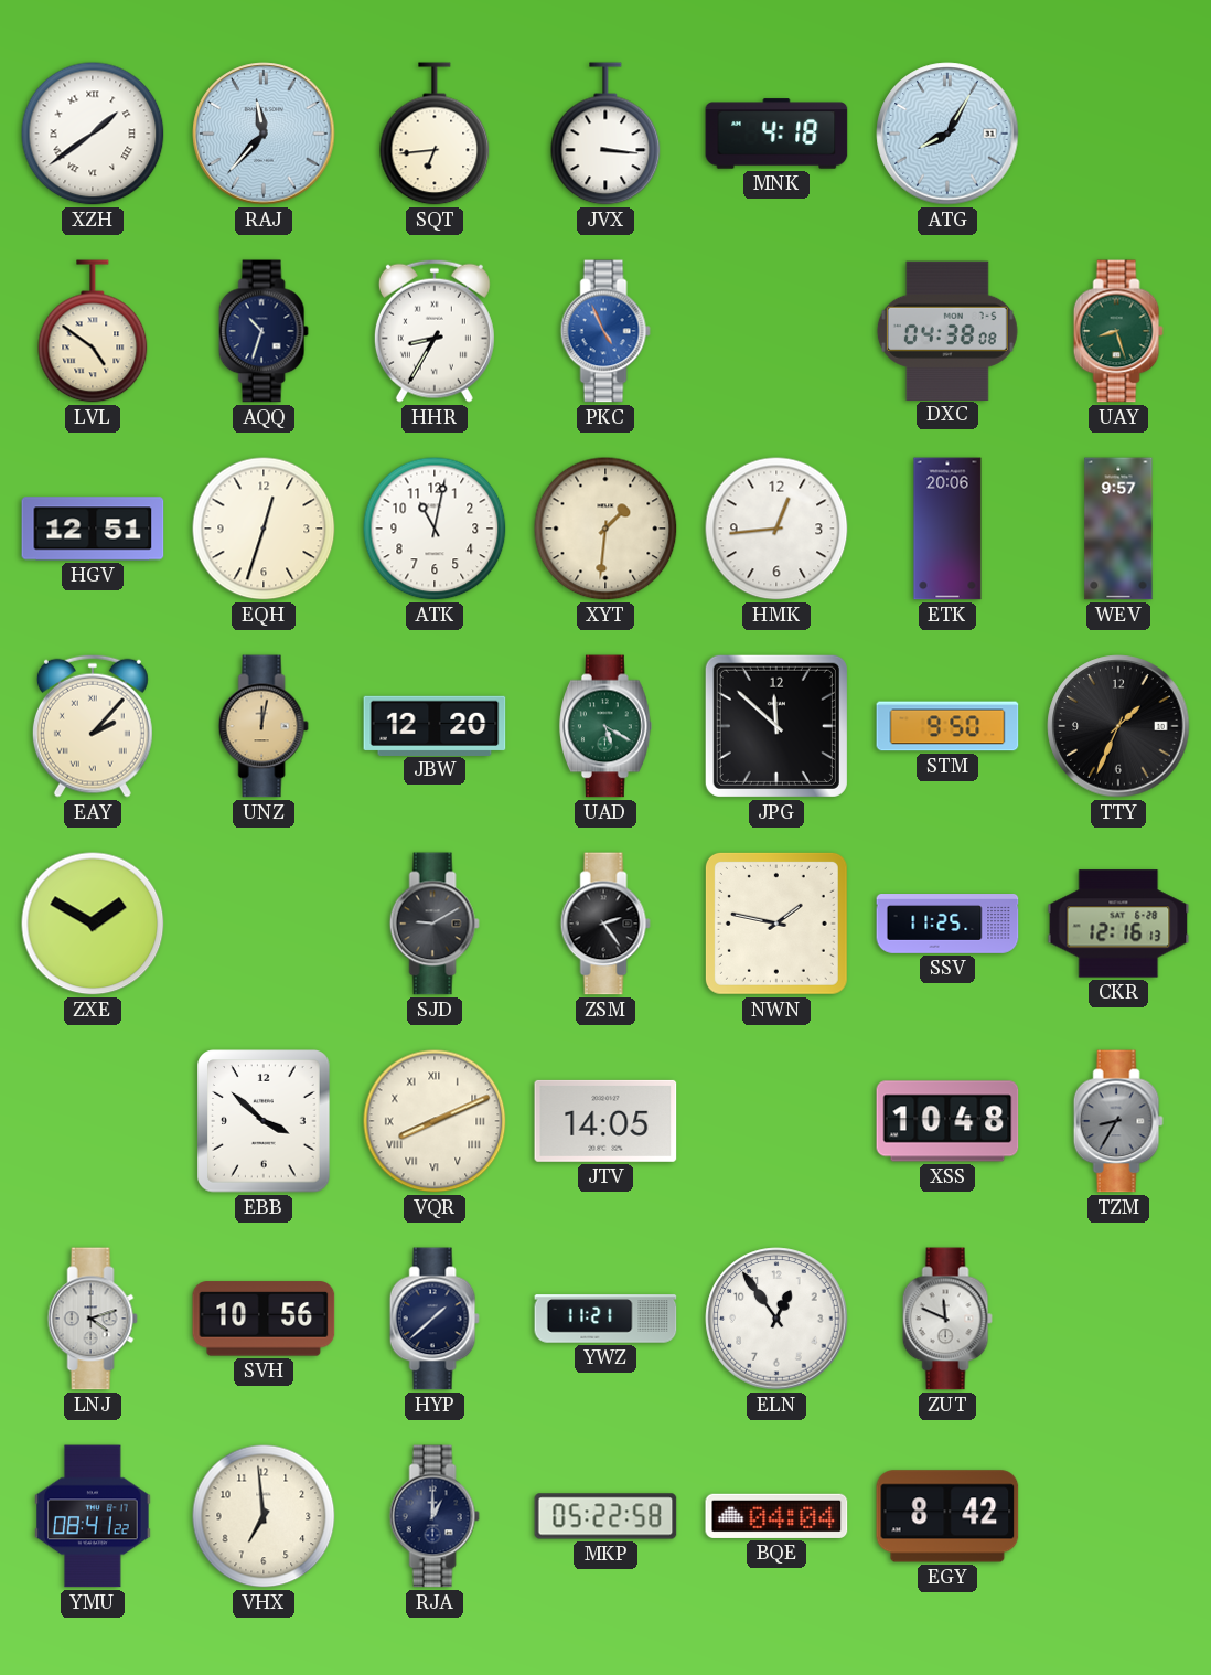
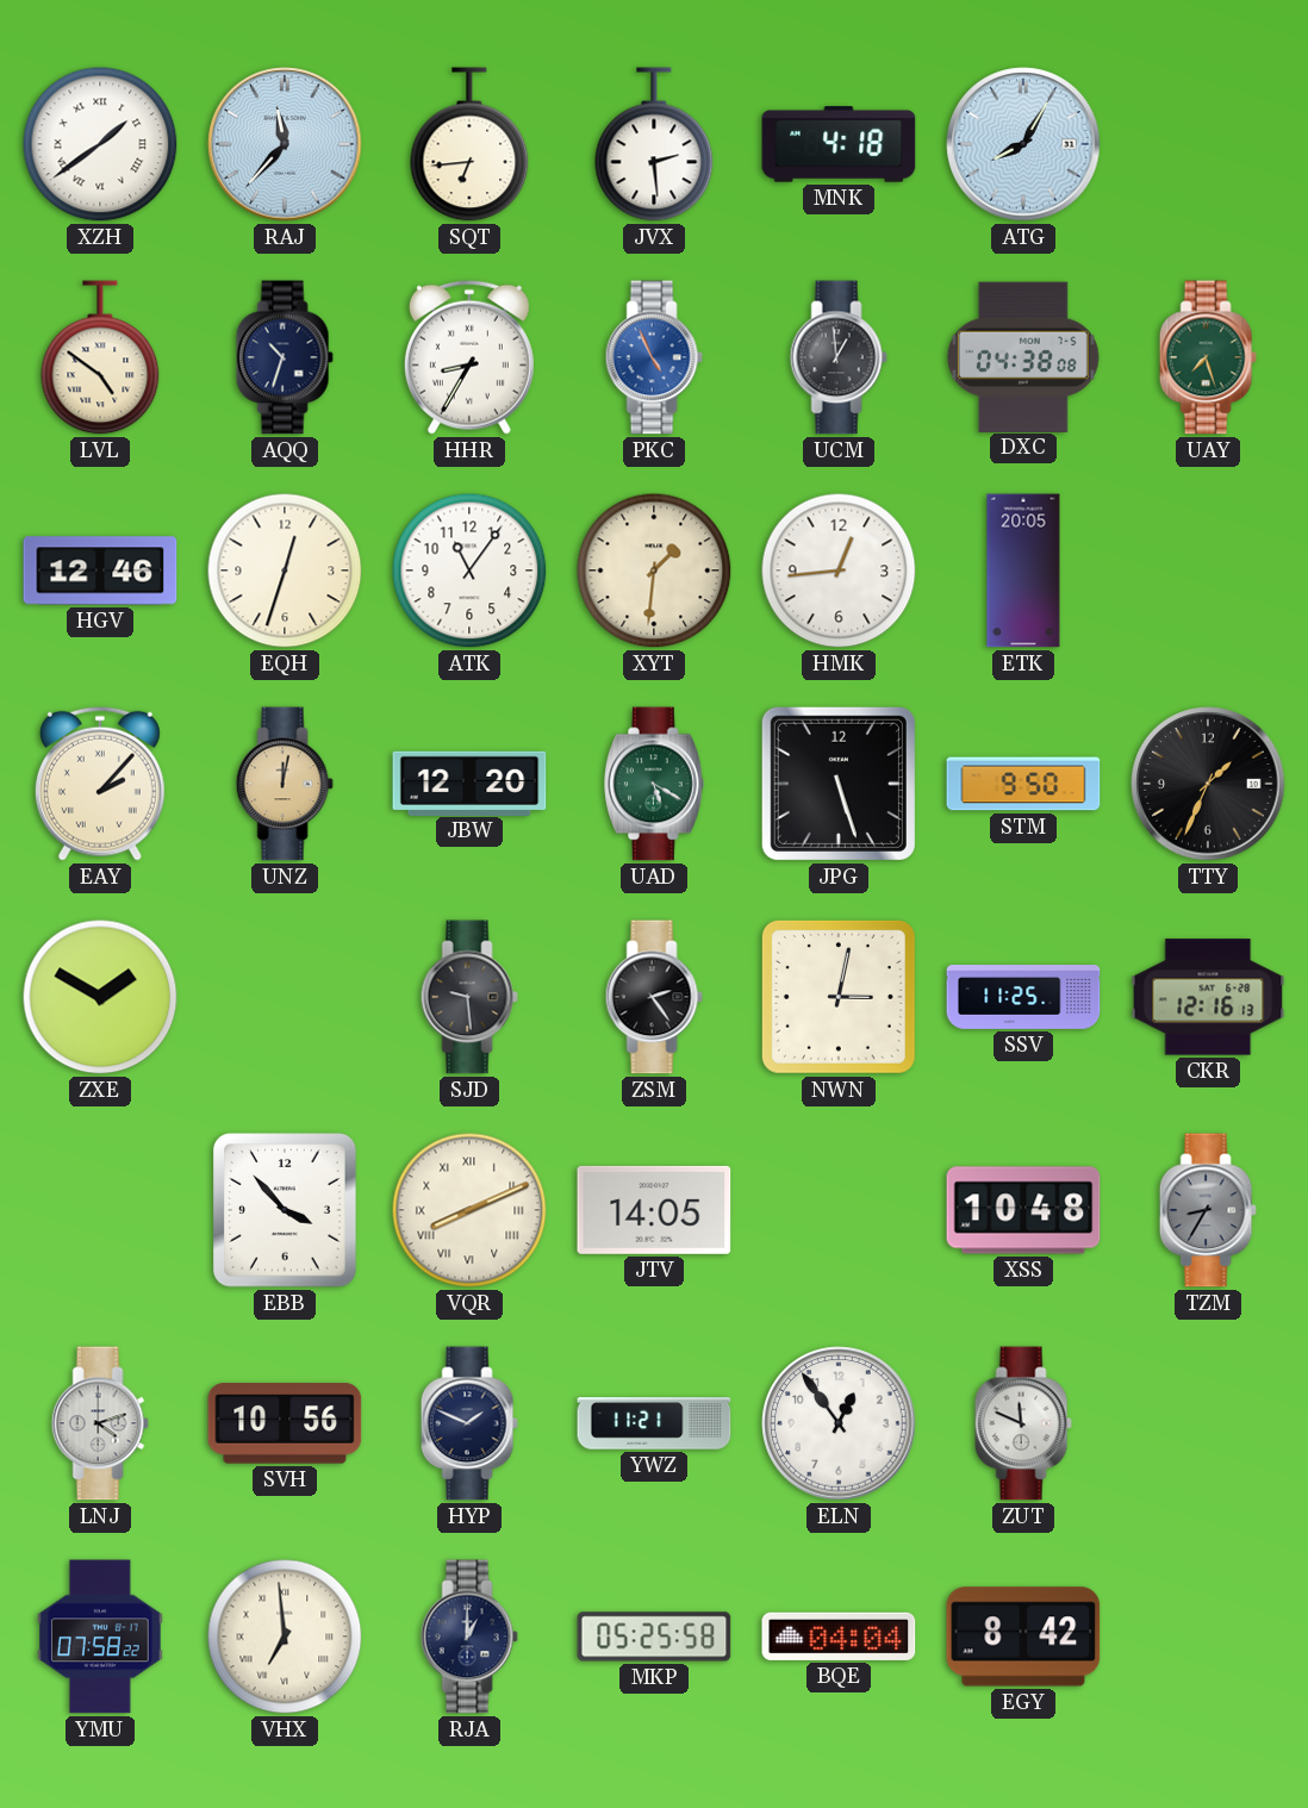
JVX: 3:16 -> 2:29 (654, 144)
UCM: none -> 12:59 (839, 357)
UAY: 8:27 -> 7:27 (1208, 357)
HGV: 12:51 -> 12:46 (100, 571)
ATK: 11:02 -> 11:06 (469, 571)
ETK: 20:06 -> 20:05 (1023, 571)
WEV: 9:57 -> none (1118, 529)
JPG: 11:52 -> 5:27 (839, 784)
SJD: 9:10 -> 9:29 (469, 997)
NWN: 1:47 -> 3:02 (839, 997)
EBB: 3:52 -> 3:53 (285, 1210)
HYP: 1:38 -> 1:49 (469, 1423)
YMU: 08:41 -> 07:58 (100, 1636)
VHX numerals: Arabic -> Roman (285, 1636)
MKP: 05:22 -> 05:25 (654, 1636)
